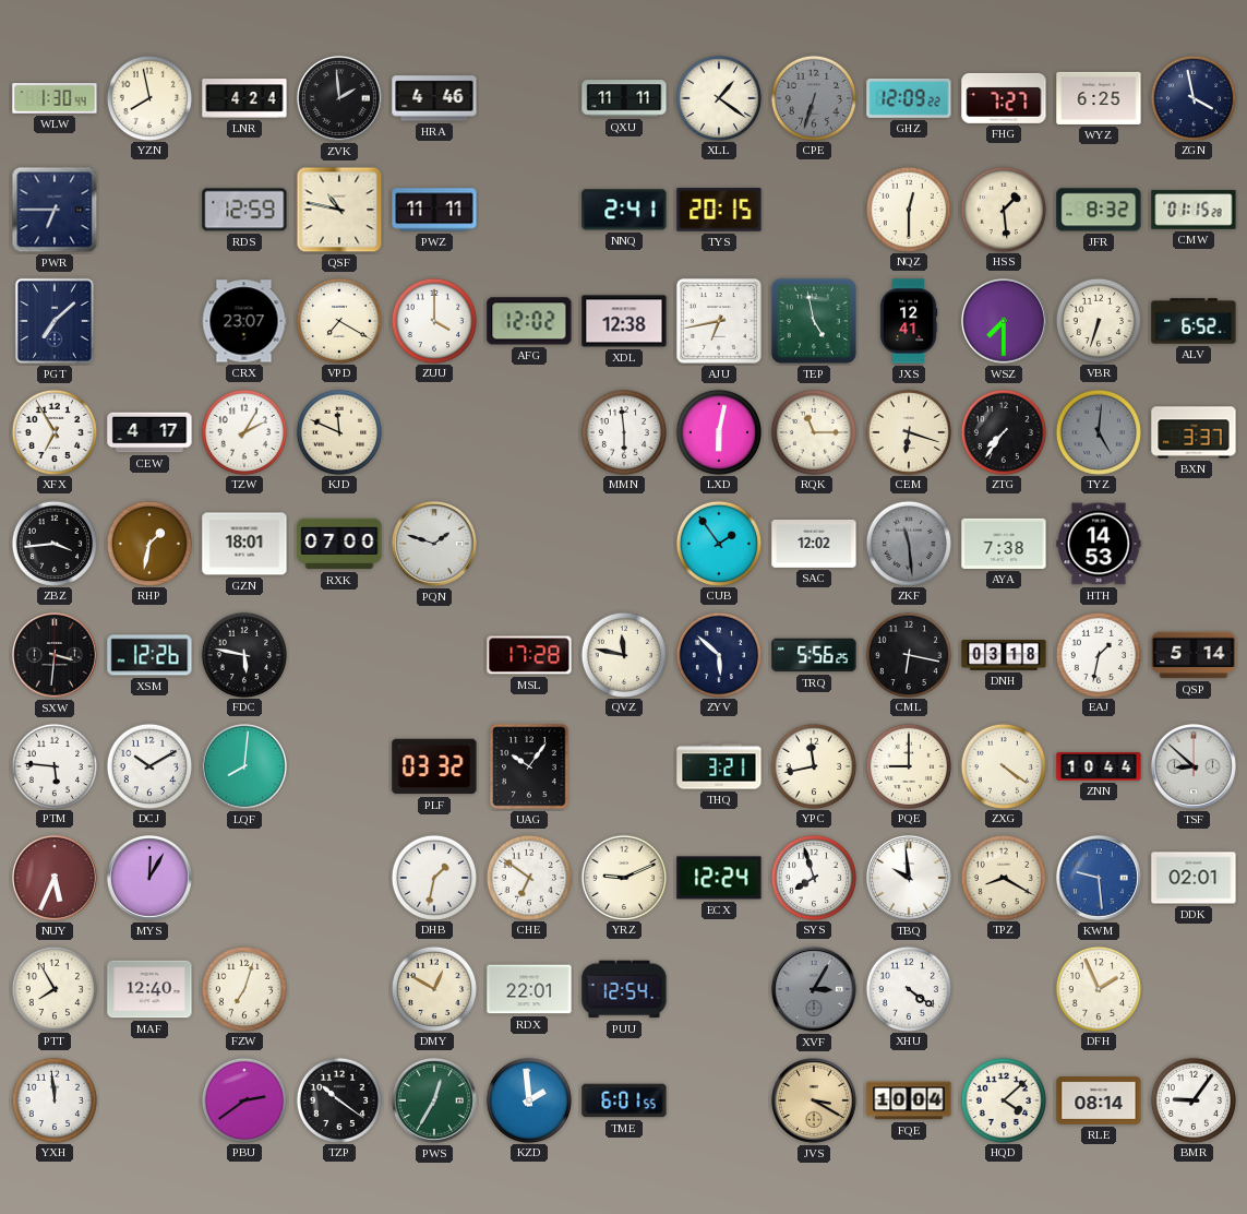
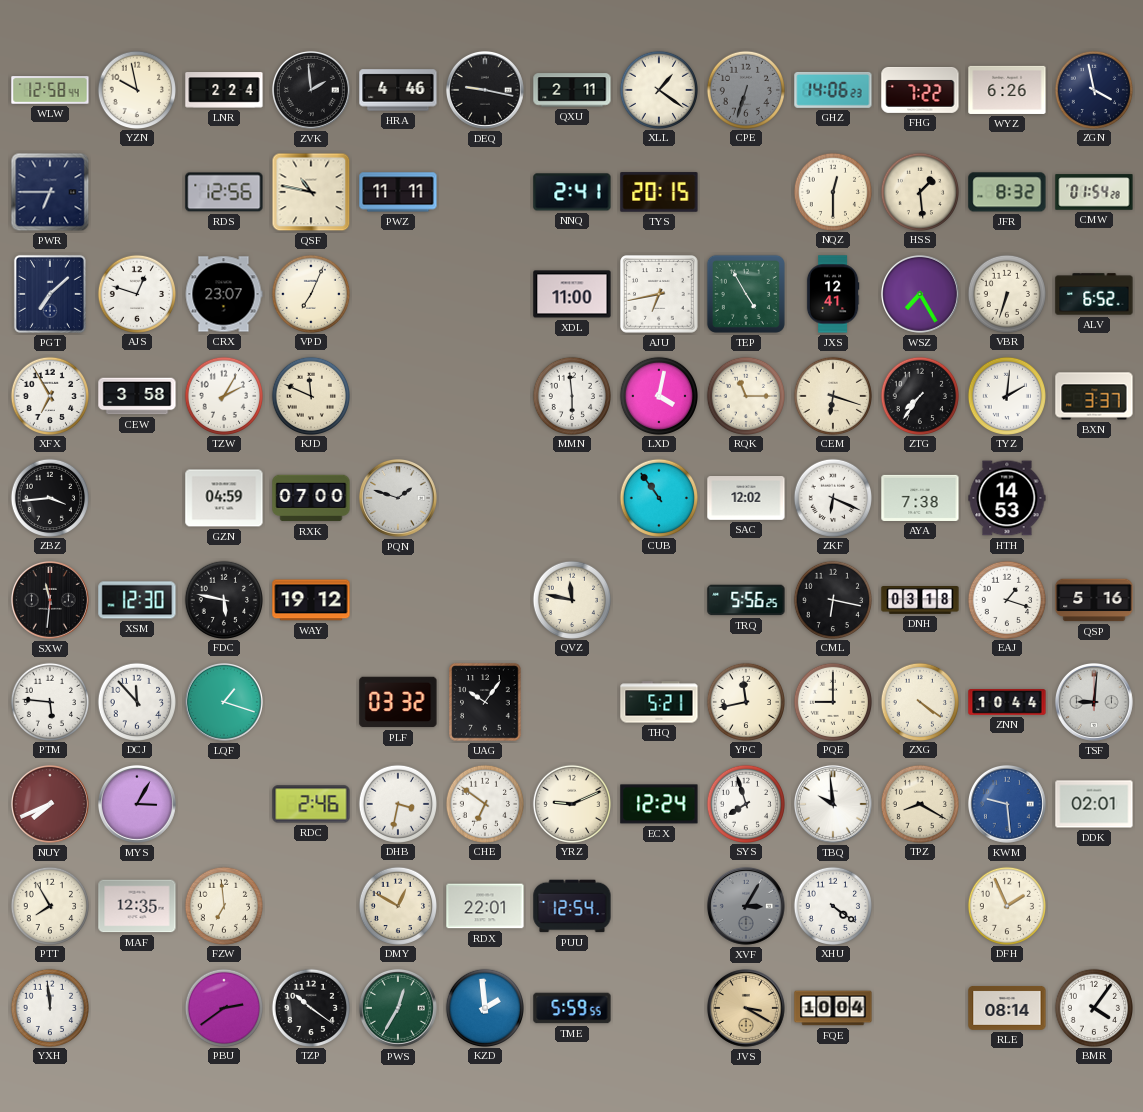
WLW: 1:30 -> 12:58 (50, 90)
YZN: 7:58 -> 9:58 (136, 89)
LNR: 4:24 -> 2:24 (224, 90)
DEQ: none -> 9:17 (485, 90)
QXU: 11:11 -> 2:11 (572, 90)
GHZ: 12:09 -> 14:06 (833, 90)
FHG: 7:27 -> 7:22 (920, 90)
WYZ: 6:25 -> 6:26 (1007, 90)
RDS: 12:59 -> 12:56 (224, 192)
CMW: 01:15 -> 01:54 (1094, 192)
AJS: none -> 12:48 (136, 293)
VPD: 7:20 -> 7:04 (310, 293)
ZUU: 4:00 -> none (433, 320)
AFG: 12:02 -> none (529, 321)
XDL: 12:38 -> 11:00 (572, 294)
TEP: 4:58 -> 4:55 (746, 294)
WSZ: 7:30 -> 7:25 (920, 294)
CEW: 4:17 -> 3:58 (137, 396)
LXD: 6:02 -> 4:02 (658, 395)
TYZ: 5:01 -> 2:01 (1006, 395)
TYZ dial: grey -> white (1006, 395)
RHP: 1:32 -> none (148, 543)
GZN: 18:01 -> 04:59 (224, 498)
CUB: 1:54 -> 10:54 (658, 497)
ZKF: 11:29 -> 6:19 (832, 497)
ZKF dial: grey -> white (832, 497)
SXW: 3:31 -> 11:31 (50, 600)
XSM: 12:26 -> 12:30 (137, 600)
WAY: none -> 19:12 (311, 600)
MSL: 17:28 -> none (529, 655)
ZYV: 5:52 -> none (718, 654)
EAJ: 1:32 -> 1:18 (1006, 599)
QSP: 5:14 -> 5:16 (1094, 600)
DCJ: 10:10 -> 11:53 (136, 701)
LQF: 8:01 -> 1:18 (224, 702)
THQ: 3:21 -> 5:21 (659, 702)
TSF: 8:52 -> 9:01 (1094, 702)
NUY: 5:34 -> 7:41 (50, 804)
MYS: 12:05 -> 3:05 (137, 804)
RDC: none -> 2:46 (311, 804)
DHB: 1:32 -> 3:32 (397, 803)
MAF: 12:40 -> 12:35 (137, 906)
FZW: 7:03 -> 6:59 (223, 905)
TME: 6:01 -> 5:59 (572, 1008)
HQD: 4:08 -> none (1003, 1099)
BMR: 9:06 -> 4:06 (1093, 1007)
